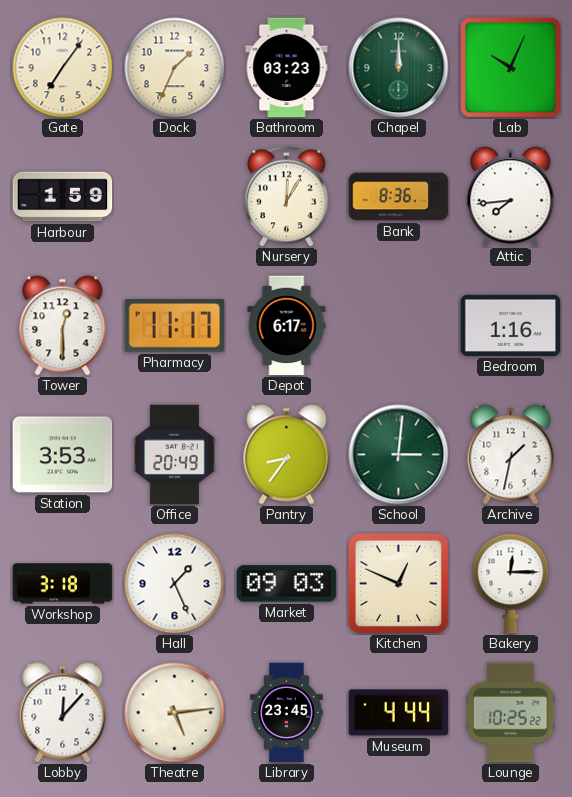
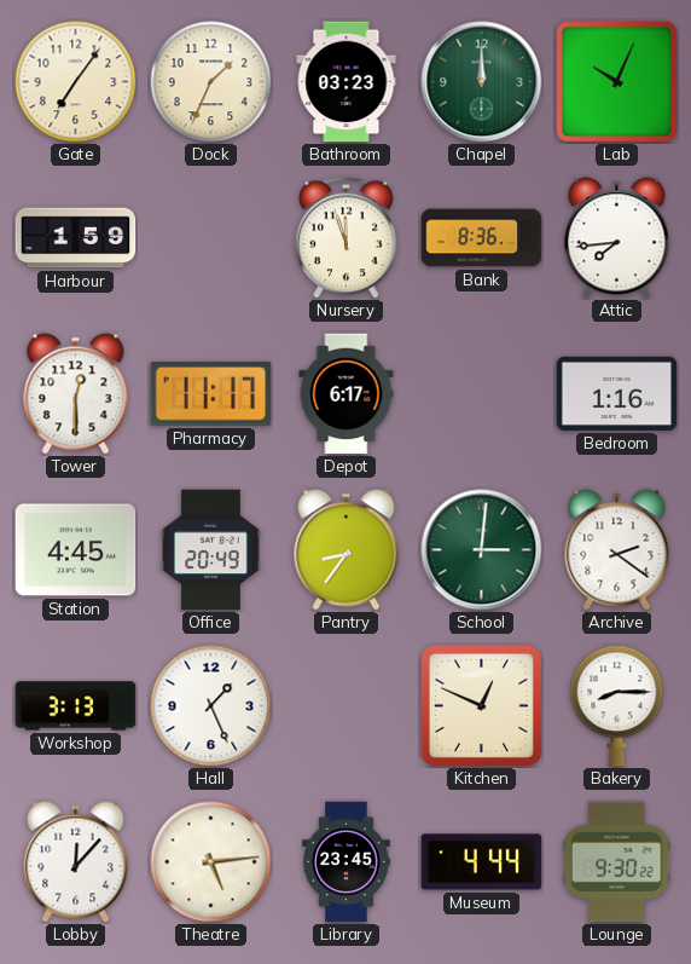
Nursery: 12:05 -> 11:57 (347, 238)
Station: 3:53 -> 4:45 (76, 550)
Archive: 1:32 -> 2:21 (617, 550)
Workshop: 3:18 -> 3:13 (76, 706)
Market: 09:03 -> none (287, 584)
Bakery: 12:15 -> 8:15 (617, 706)
Lounge: 10:25 -> 9:30 (616, 862)
